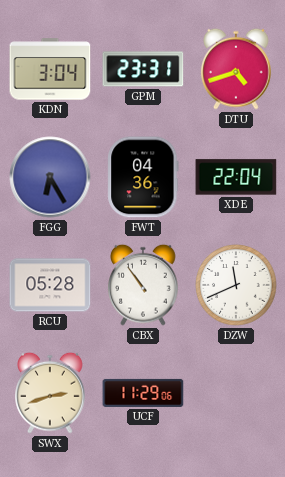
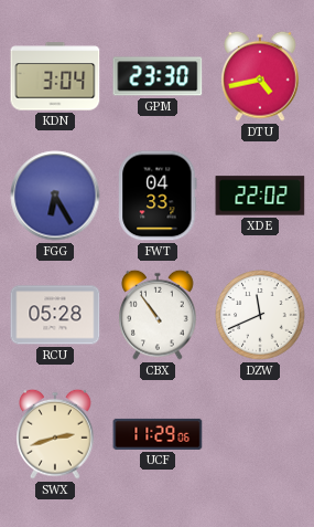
GPM: 23:31 -> 23:30 (158, 76)
DTU: 4:42 -> 4:43 (260, 76)
FWT: 04:36 -> 04:33 (158, 196)
XDE: 22:04 -> 22:02 (260, 196)
